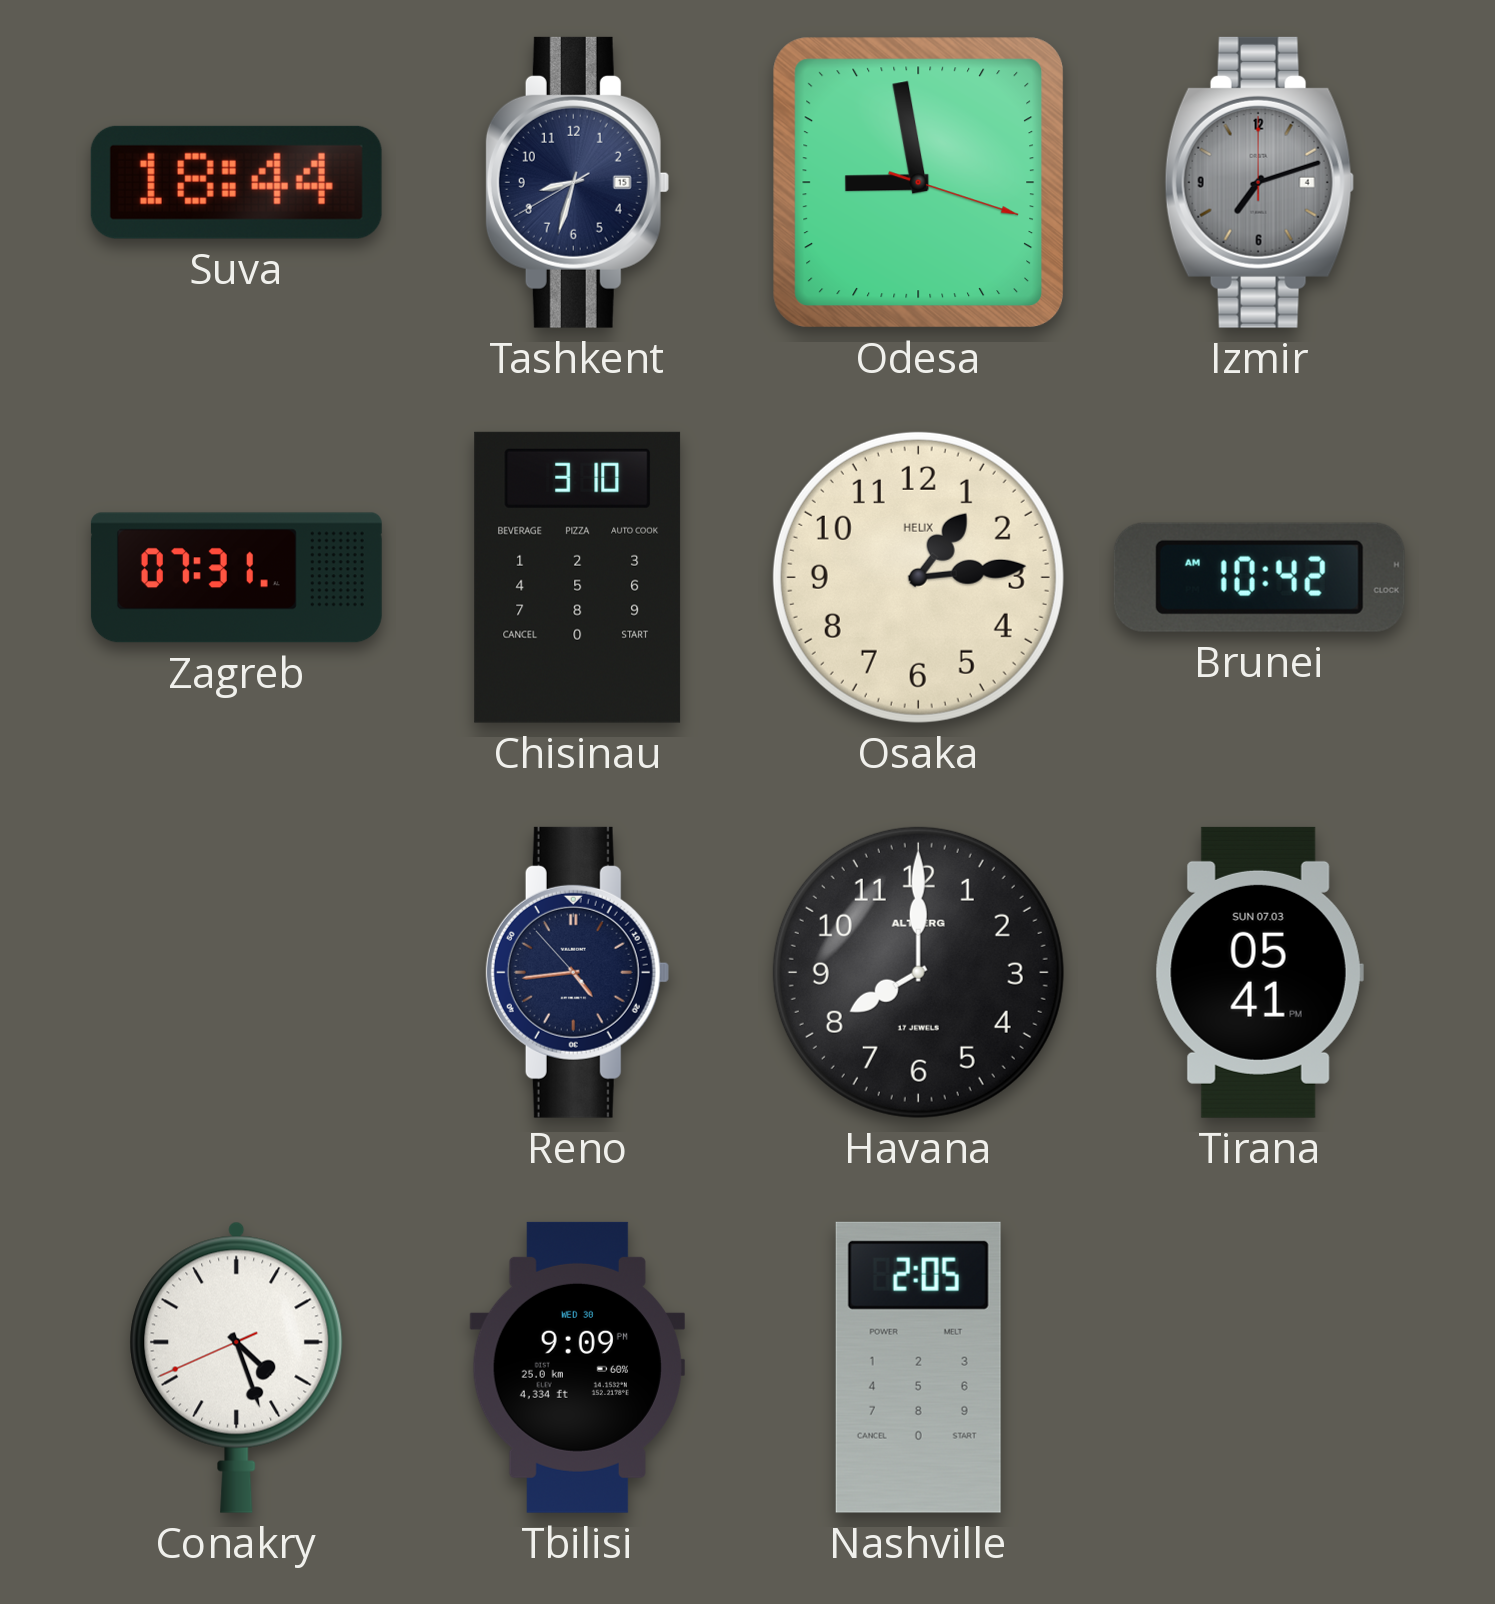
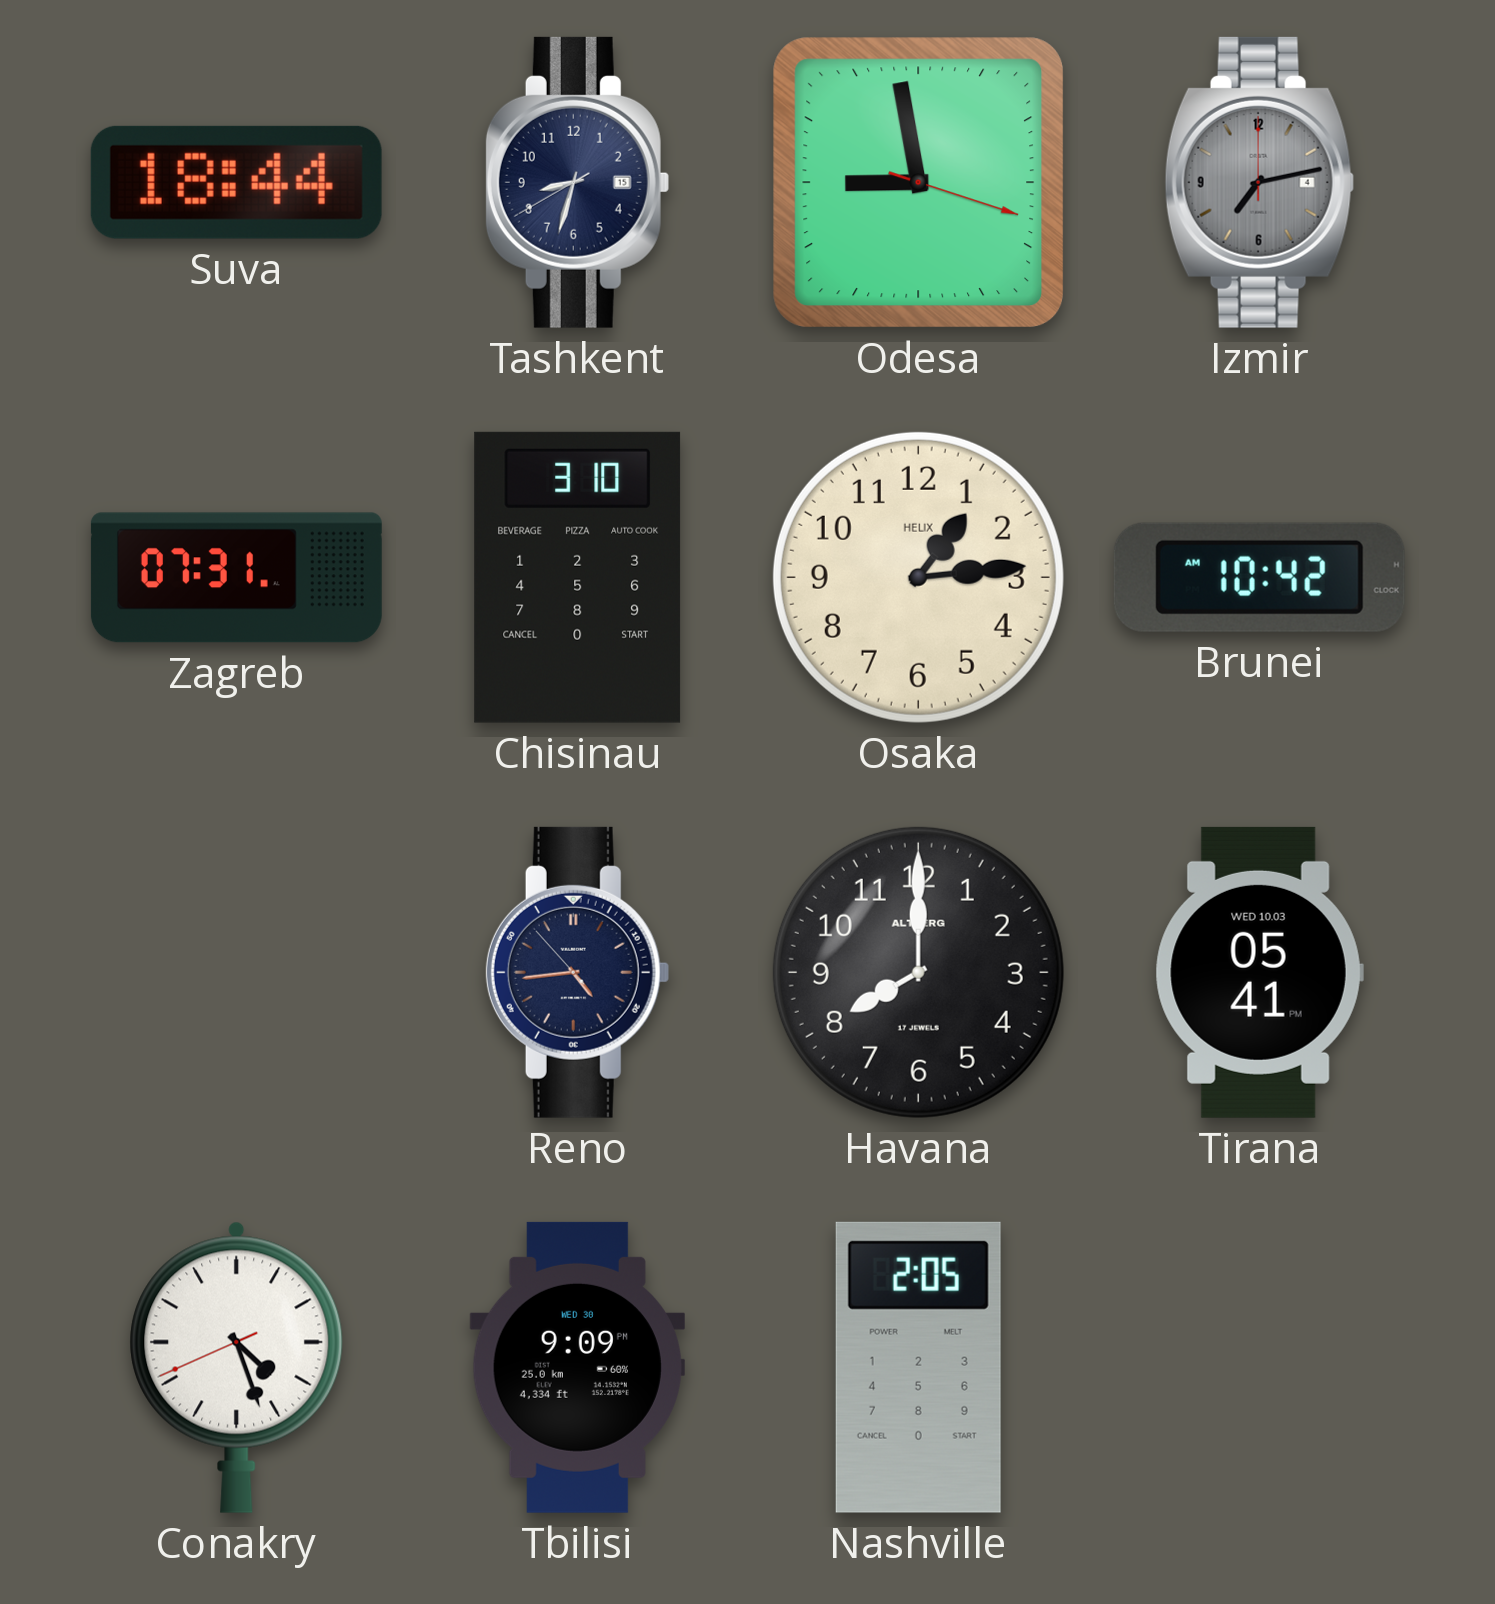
Izmir: 7:12 -> 7:13 (1259, 182)
Tirana date: SUN 07.03 -> WED 10.03 (1259, 972)
